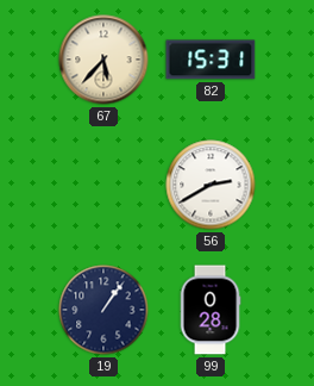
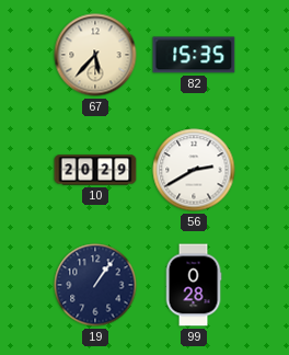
82: 15:31 -> 15:35 (194, 55)
10: none -> 20:29 (95, 170)
